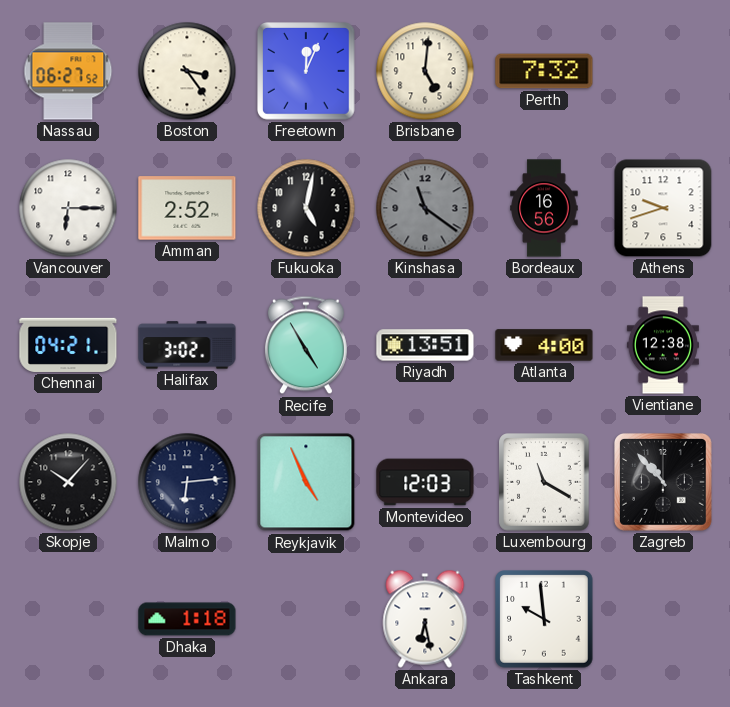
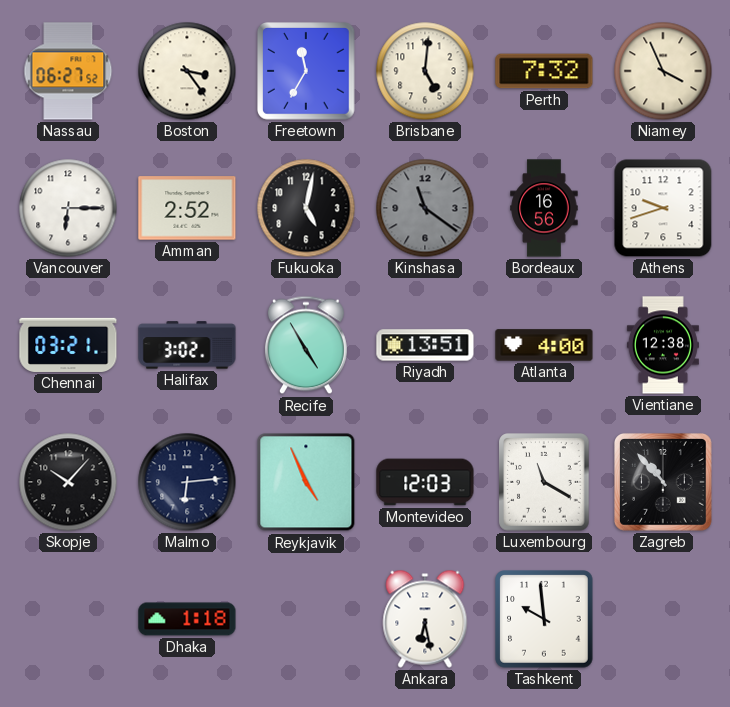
Freetown: 12:04 -> 11:35 (307, 72)
Niamey: none -> 3:56 (663, 71)
Chennai: 04:21 -> 03:21 (68, 345)
